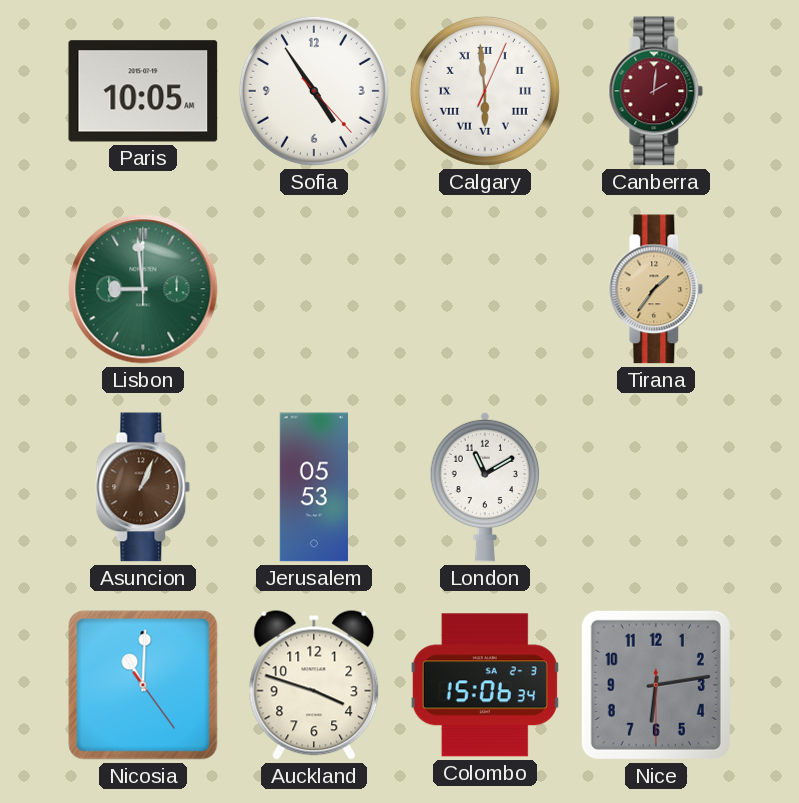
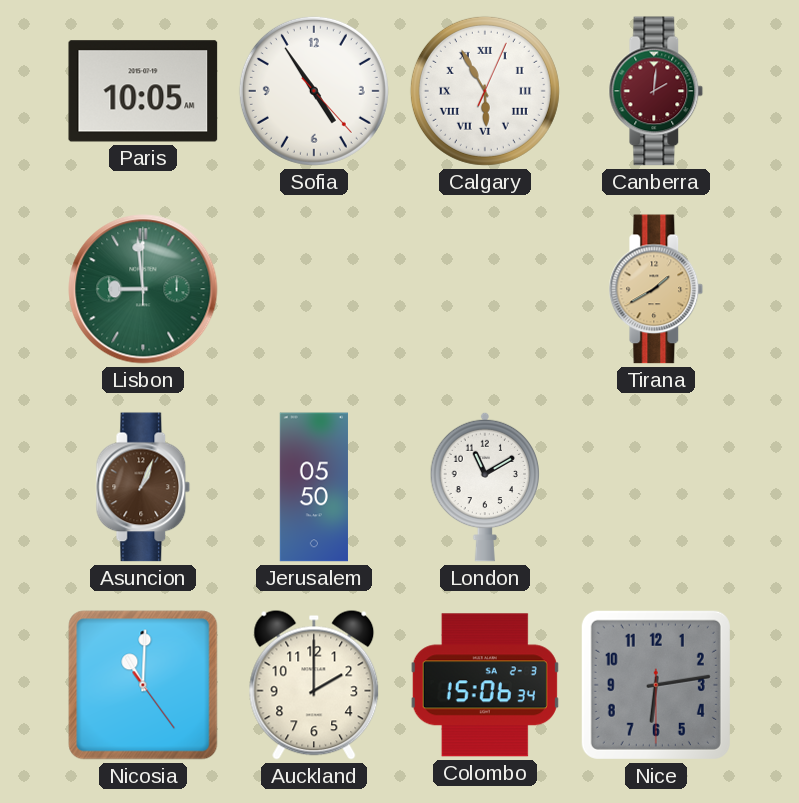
Calgary: 5:59 -> 5:55 (485, 91)
Tirana: 1:36 -> 1:40 (656, 289)
Jerusalem: 05:53 -> 05:50 (314, 487)
Auckland: 3:48 -> 2:00 (314, 685)
